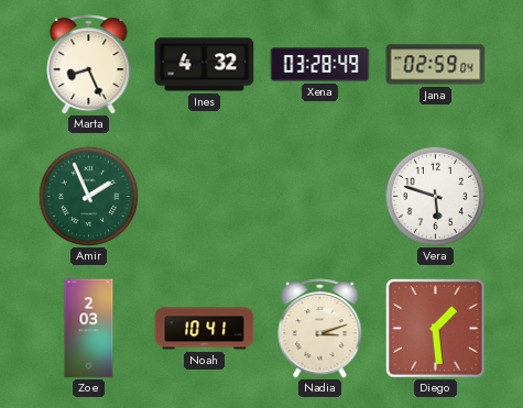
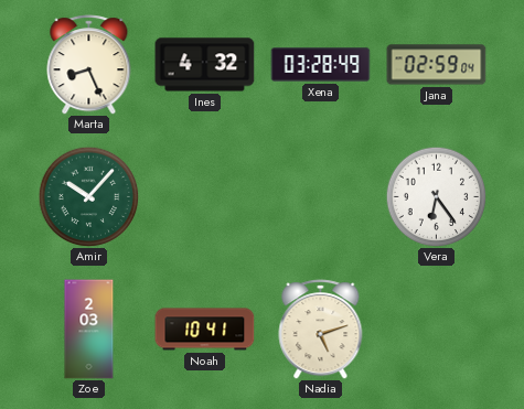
Amir: 1:56 -> 10:07 (88, 196)
Vera: 5:48 -> 6:24 (436, 196)
Nadia: 3:12 -> 5:12 (321, 330)
Diego: 1:29 -> none (435, 328)
